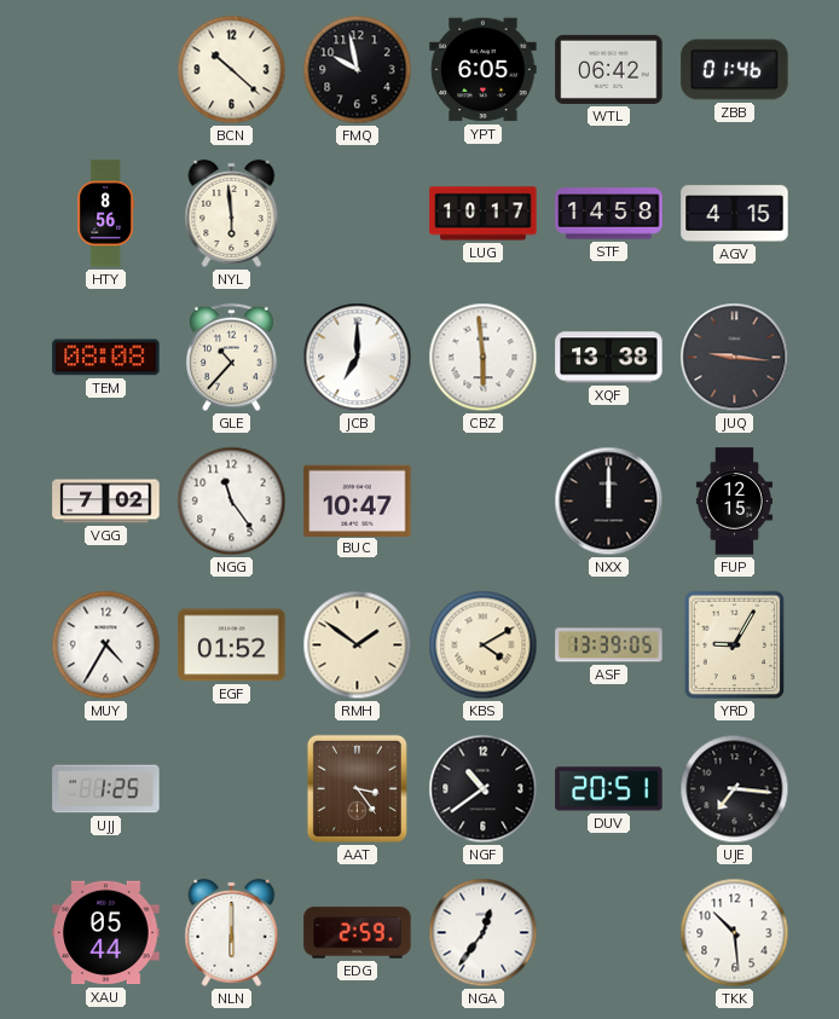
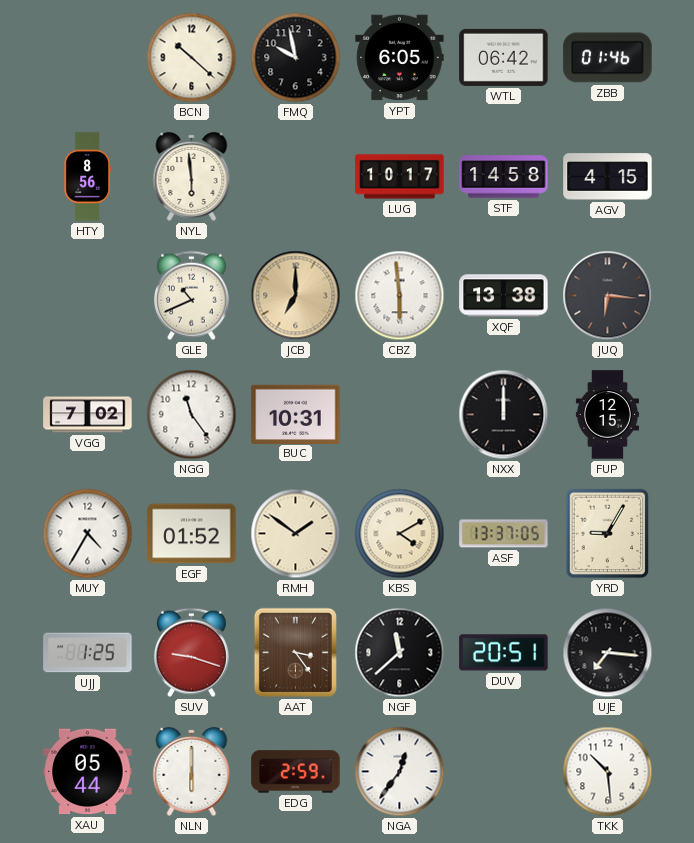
TEM: 08:08 -> none (106, 358)
GLE: 10:37 -> 10:41 (191, 296)
JCB dial: white -> champagne (296, 296)
JUQ: 9:16 -> 6:16 (608, 296)
BUC: 10:47 -> 10:31 (296, 414)
ASF: 13:39 -> 13:37 (504, 534)
SUV: none -> 9:18 (191, 653)
NGF: 10:39 -> 11:38 (400, 653)
